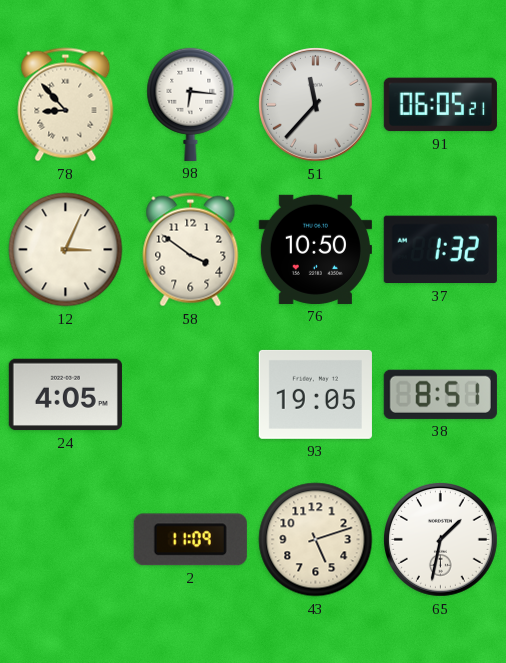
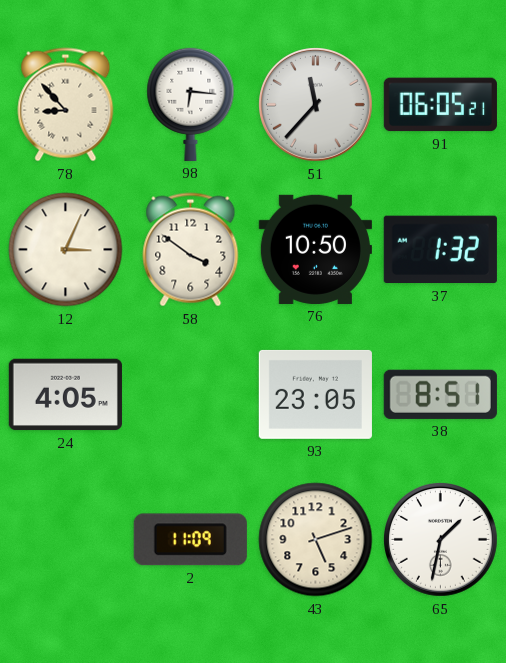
93: 19:05 -> 23:05 (315, 394)
